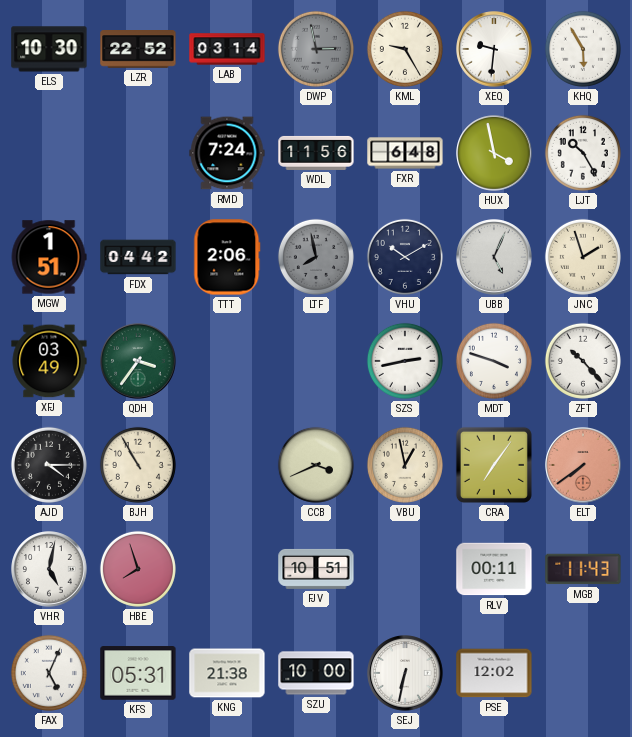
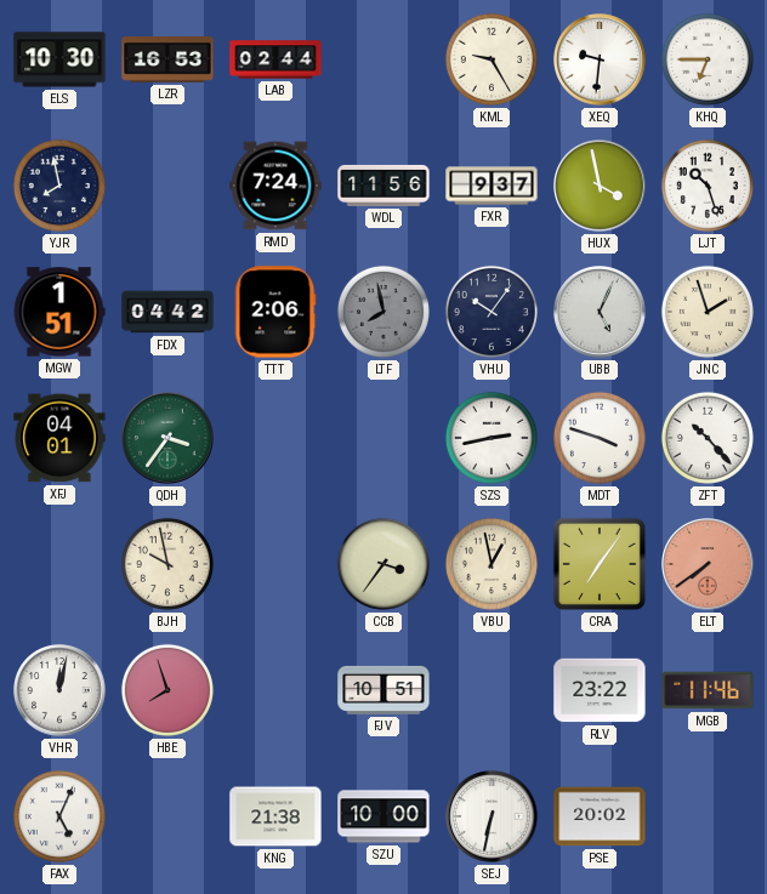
LZR: 22:52 -> 16:53 (167, 59)
LAB: 03:14 -> 02:44 (275, 59)
DWP: 2:58 -> none (316, 49)
KHQ: 5:55 -> 6:45 (708, 59)
YJR: none -> 7:58 (59, 186)
FXR: 6:48 -> 9:37 (492, 186)
LJT: 10:25 -> 10:27 (708, 186)
VHU: 10:10 -> 10:06 (492, 312)
XFJ: 03:49 -> 04:01 (59, 438)
AJD: 4:15 -> none (49, 465)
BJH: 10:55 -> 9:58 (167, 564)
CCB: 3:41 -> 3:36 (383, 564)
VHR: 5:02 -> 12:02 (59, 690)
RLV: 00:11 -> 23:22 (600, 690)
MGB: 11:43 -> 11:46 (708, 690)
KFS: 05:31 -> none (138, 673)
PSE: 12:02 -> 20:02 (600, 816)
